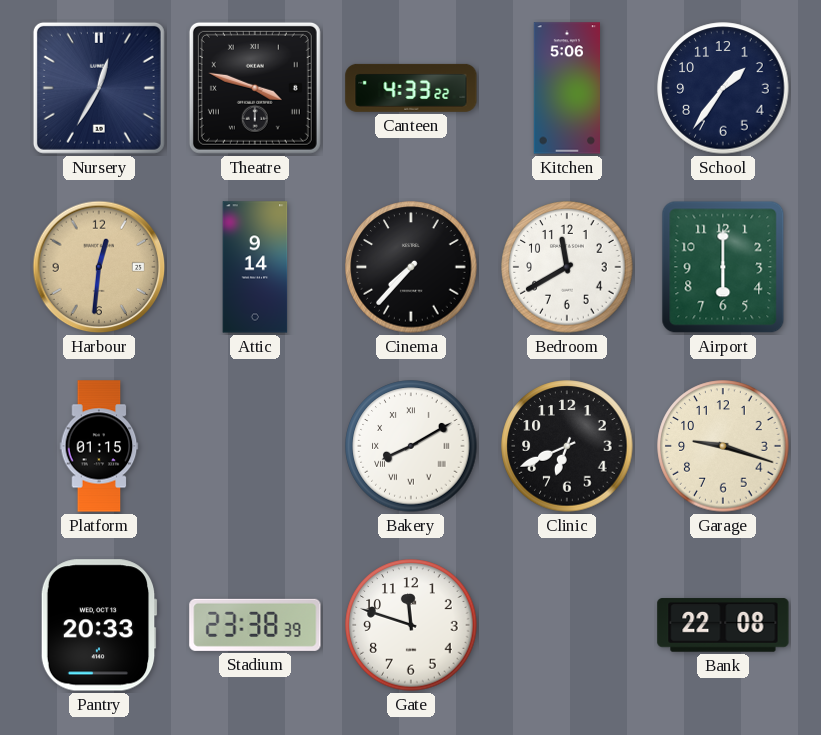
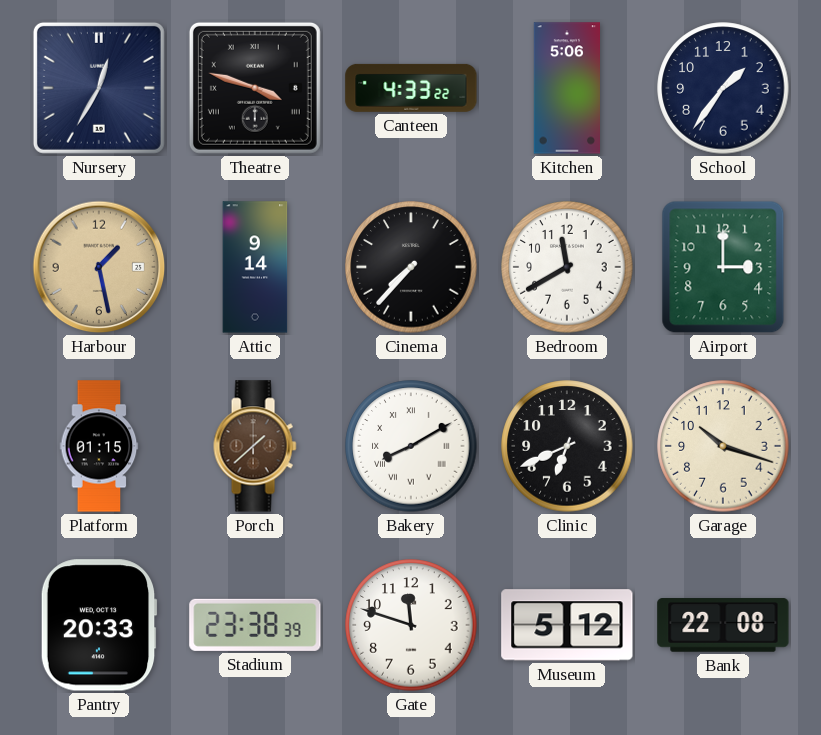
Harbour: 12:31 -> 1:28 (99, 267)
Airport: 6:00 -> 3:00 (723, 267)
Porch: none -> 1:38 (255, 446)
Garage: 9:18 -> 10:18 (723, 446)
Museum: none -> 5:12 (567, 625)
